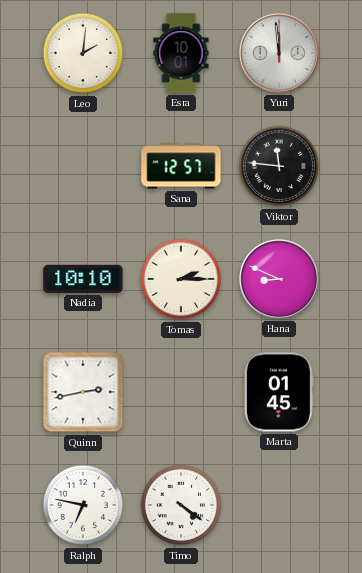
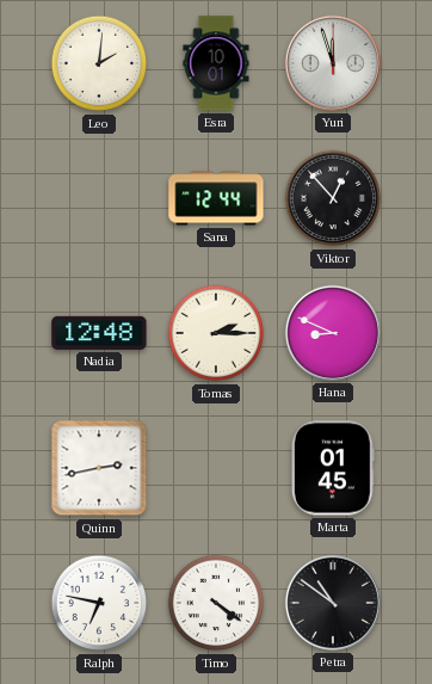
Yuri: 11:59 -> 11:57 (333, 63)
Sana: 12:57 -> 12:44 (216, 198)
Viktor: 11:46 -> 12:53 (333, 198)
Nadia: 10:10 -> 12:48 (99, 333)
Petra: none -> 10:51 (333, 603)
